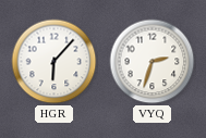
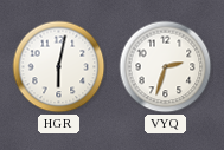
HGR: 6:07 -> 6:02 (59, 67)
